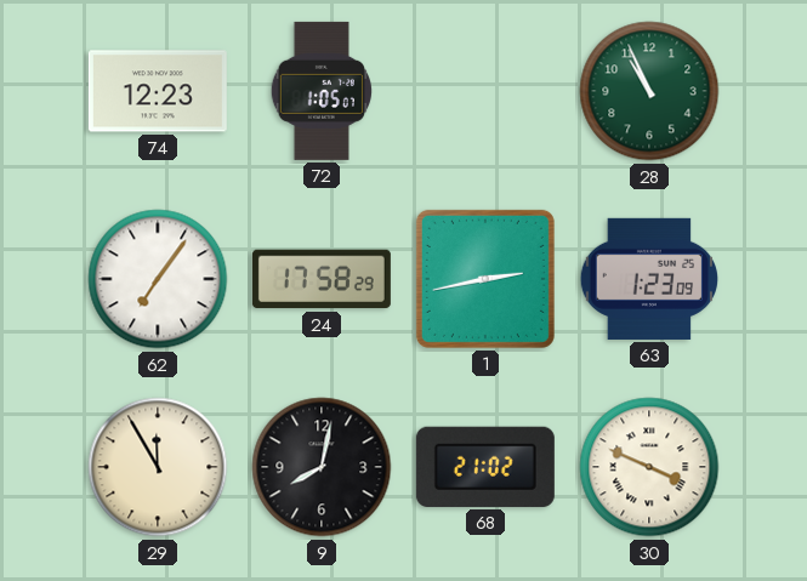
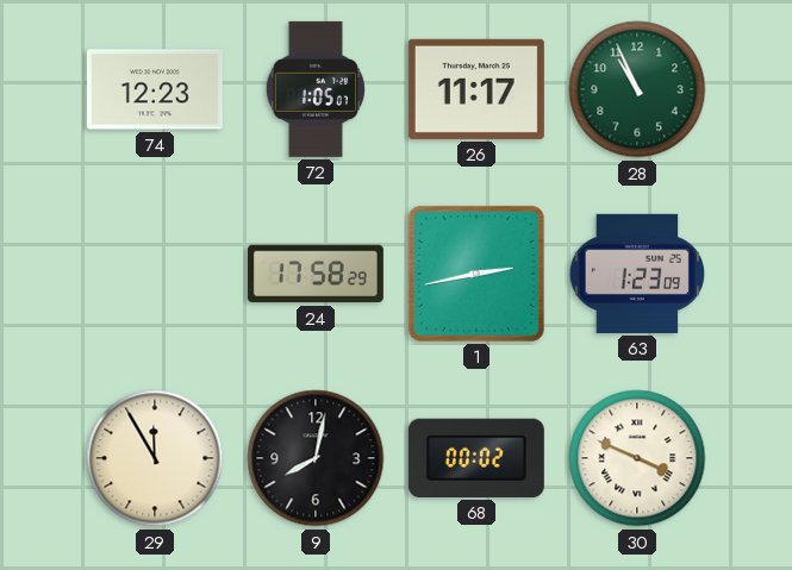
26: none -> 11:17 (476, 89)
62: 7:06 -> none (158, 279)
68: 21:02 -> 00:02 (476, 458)
